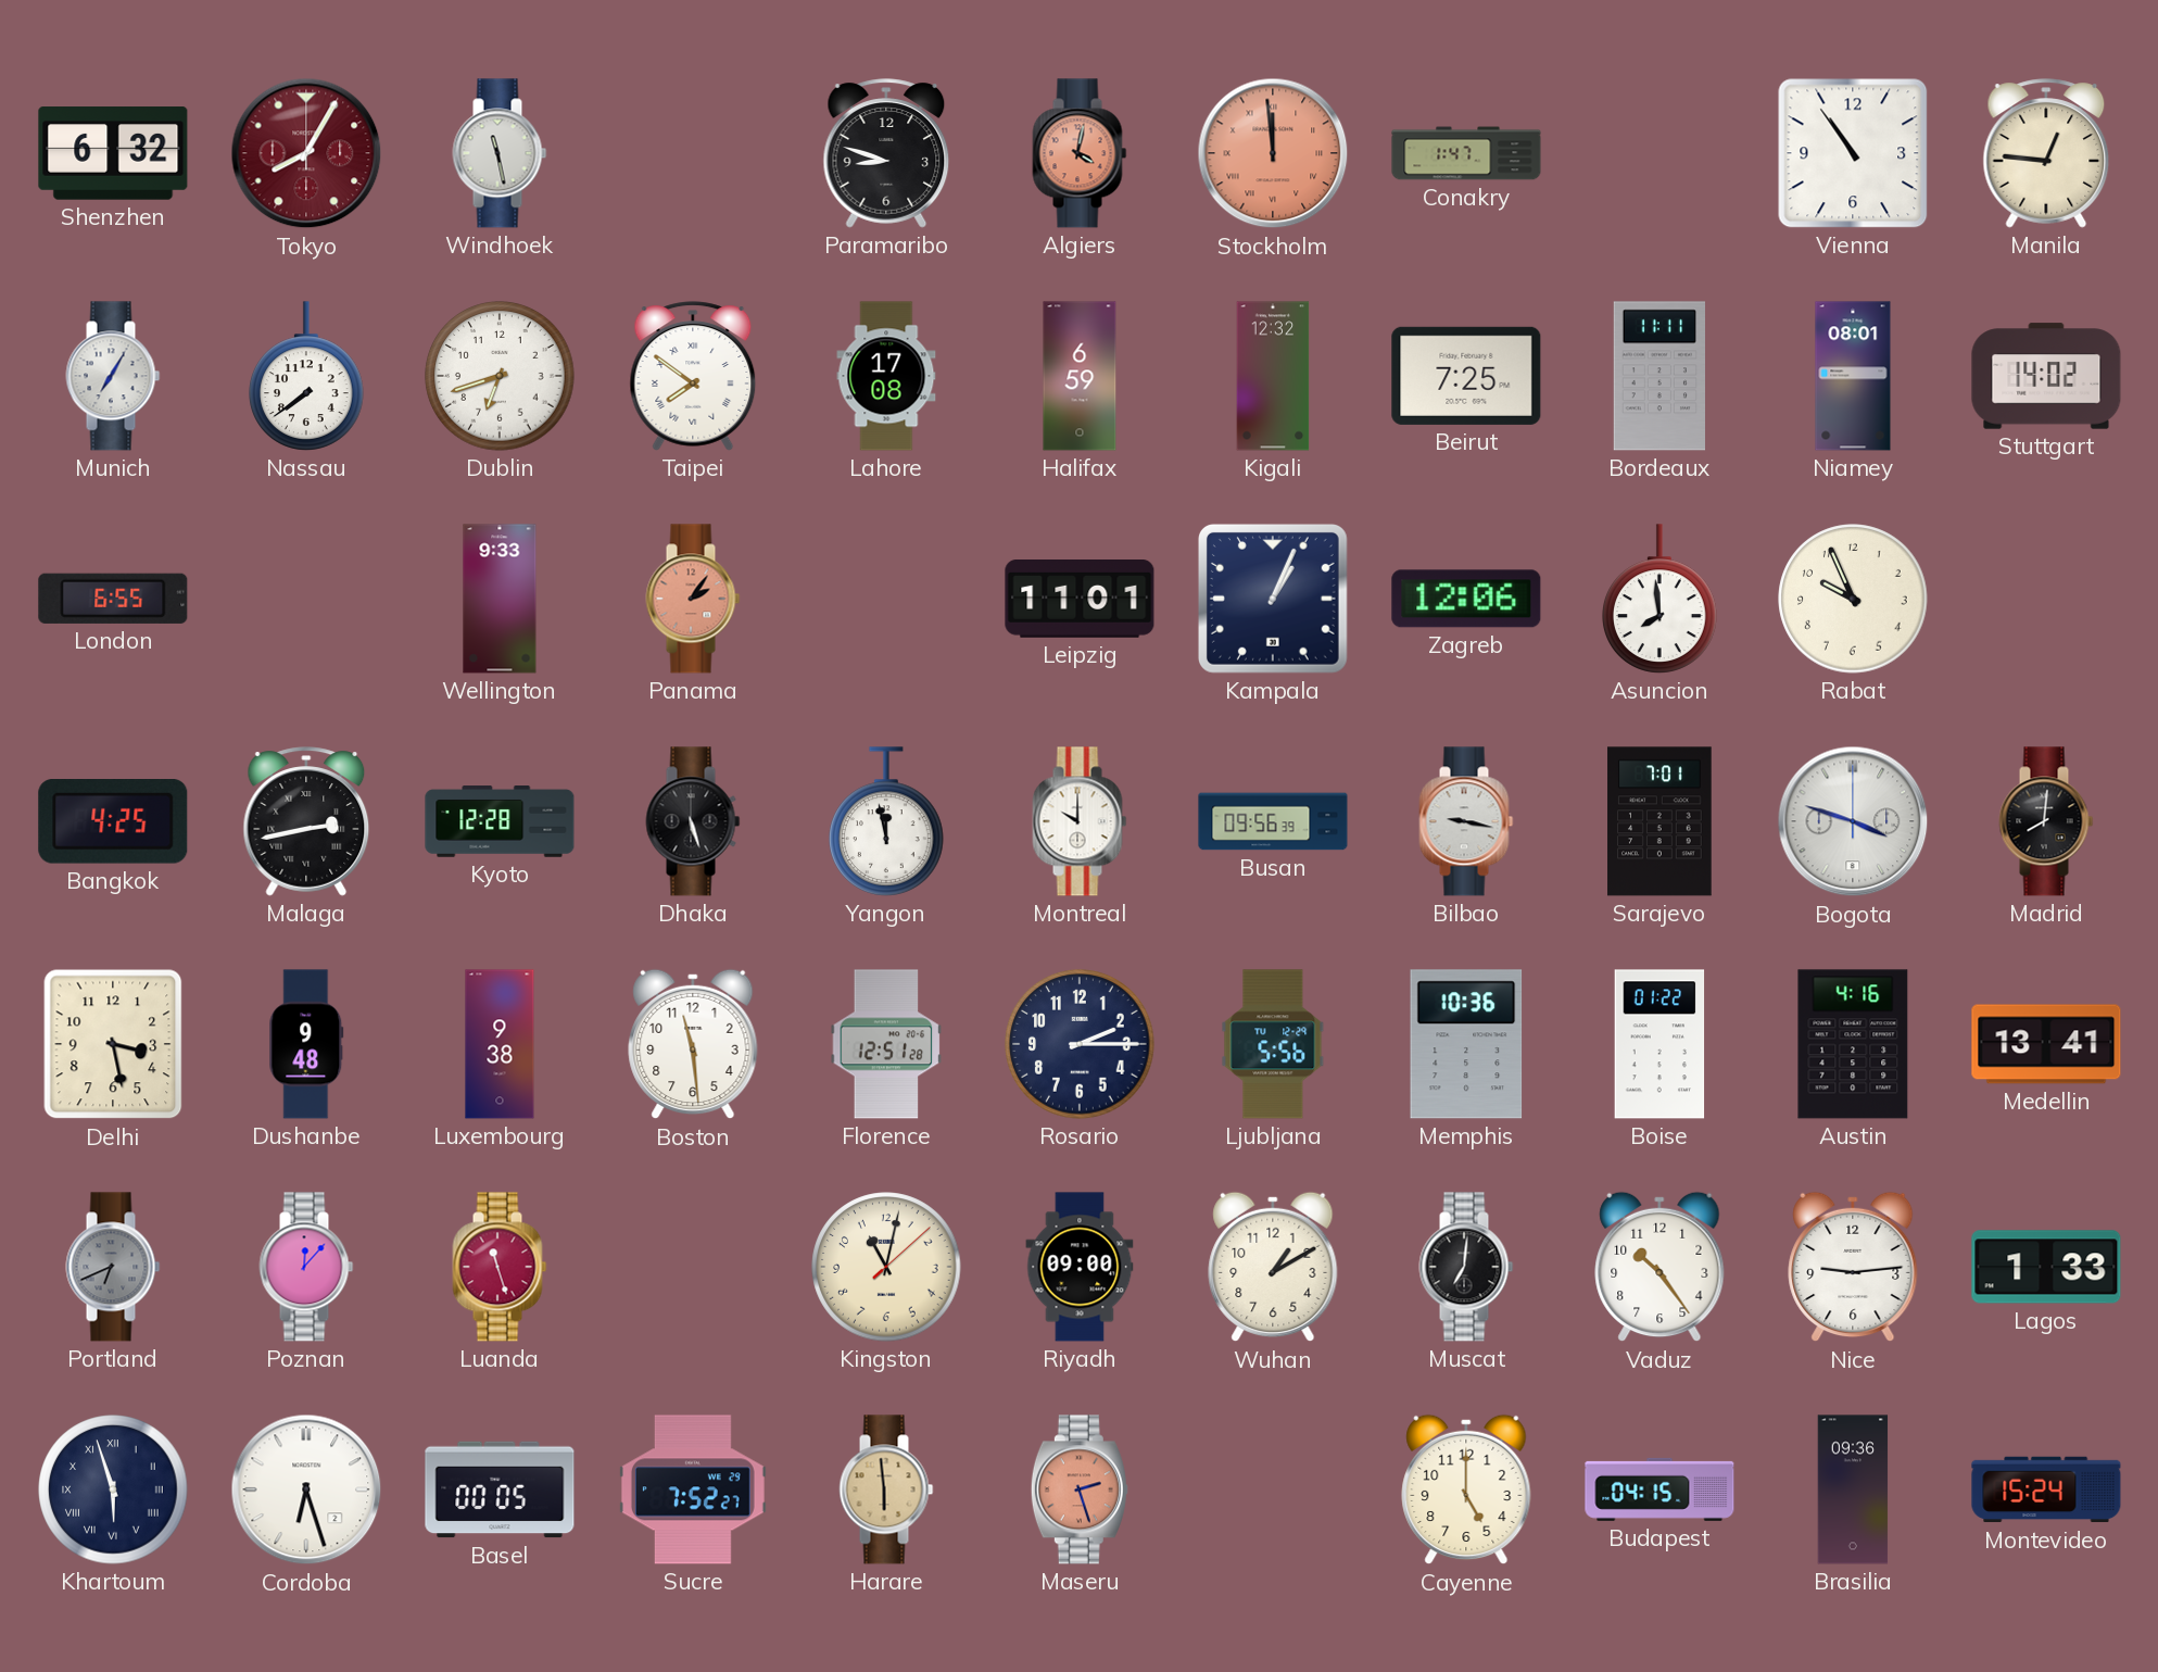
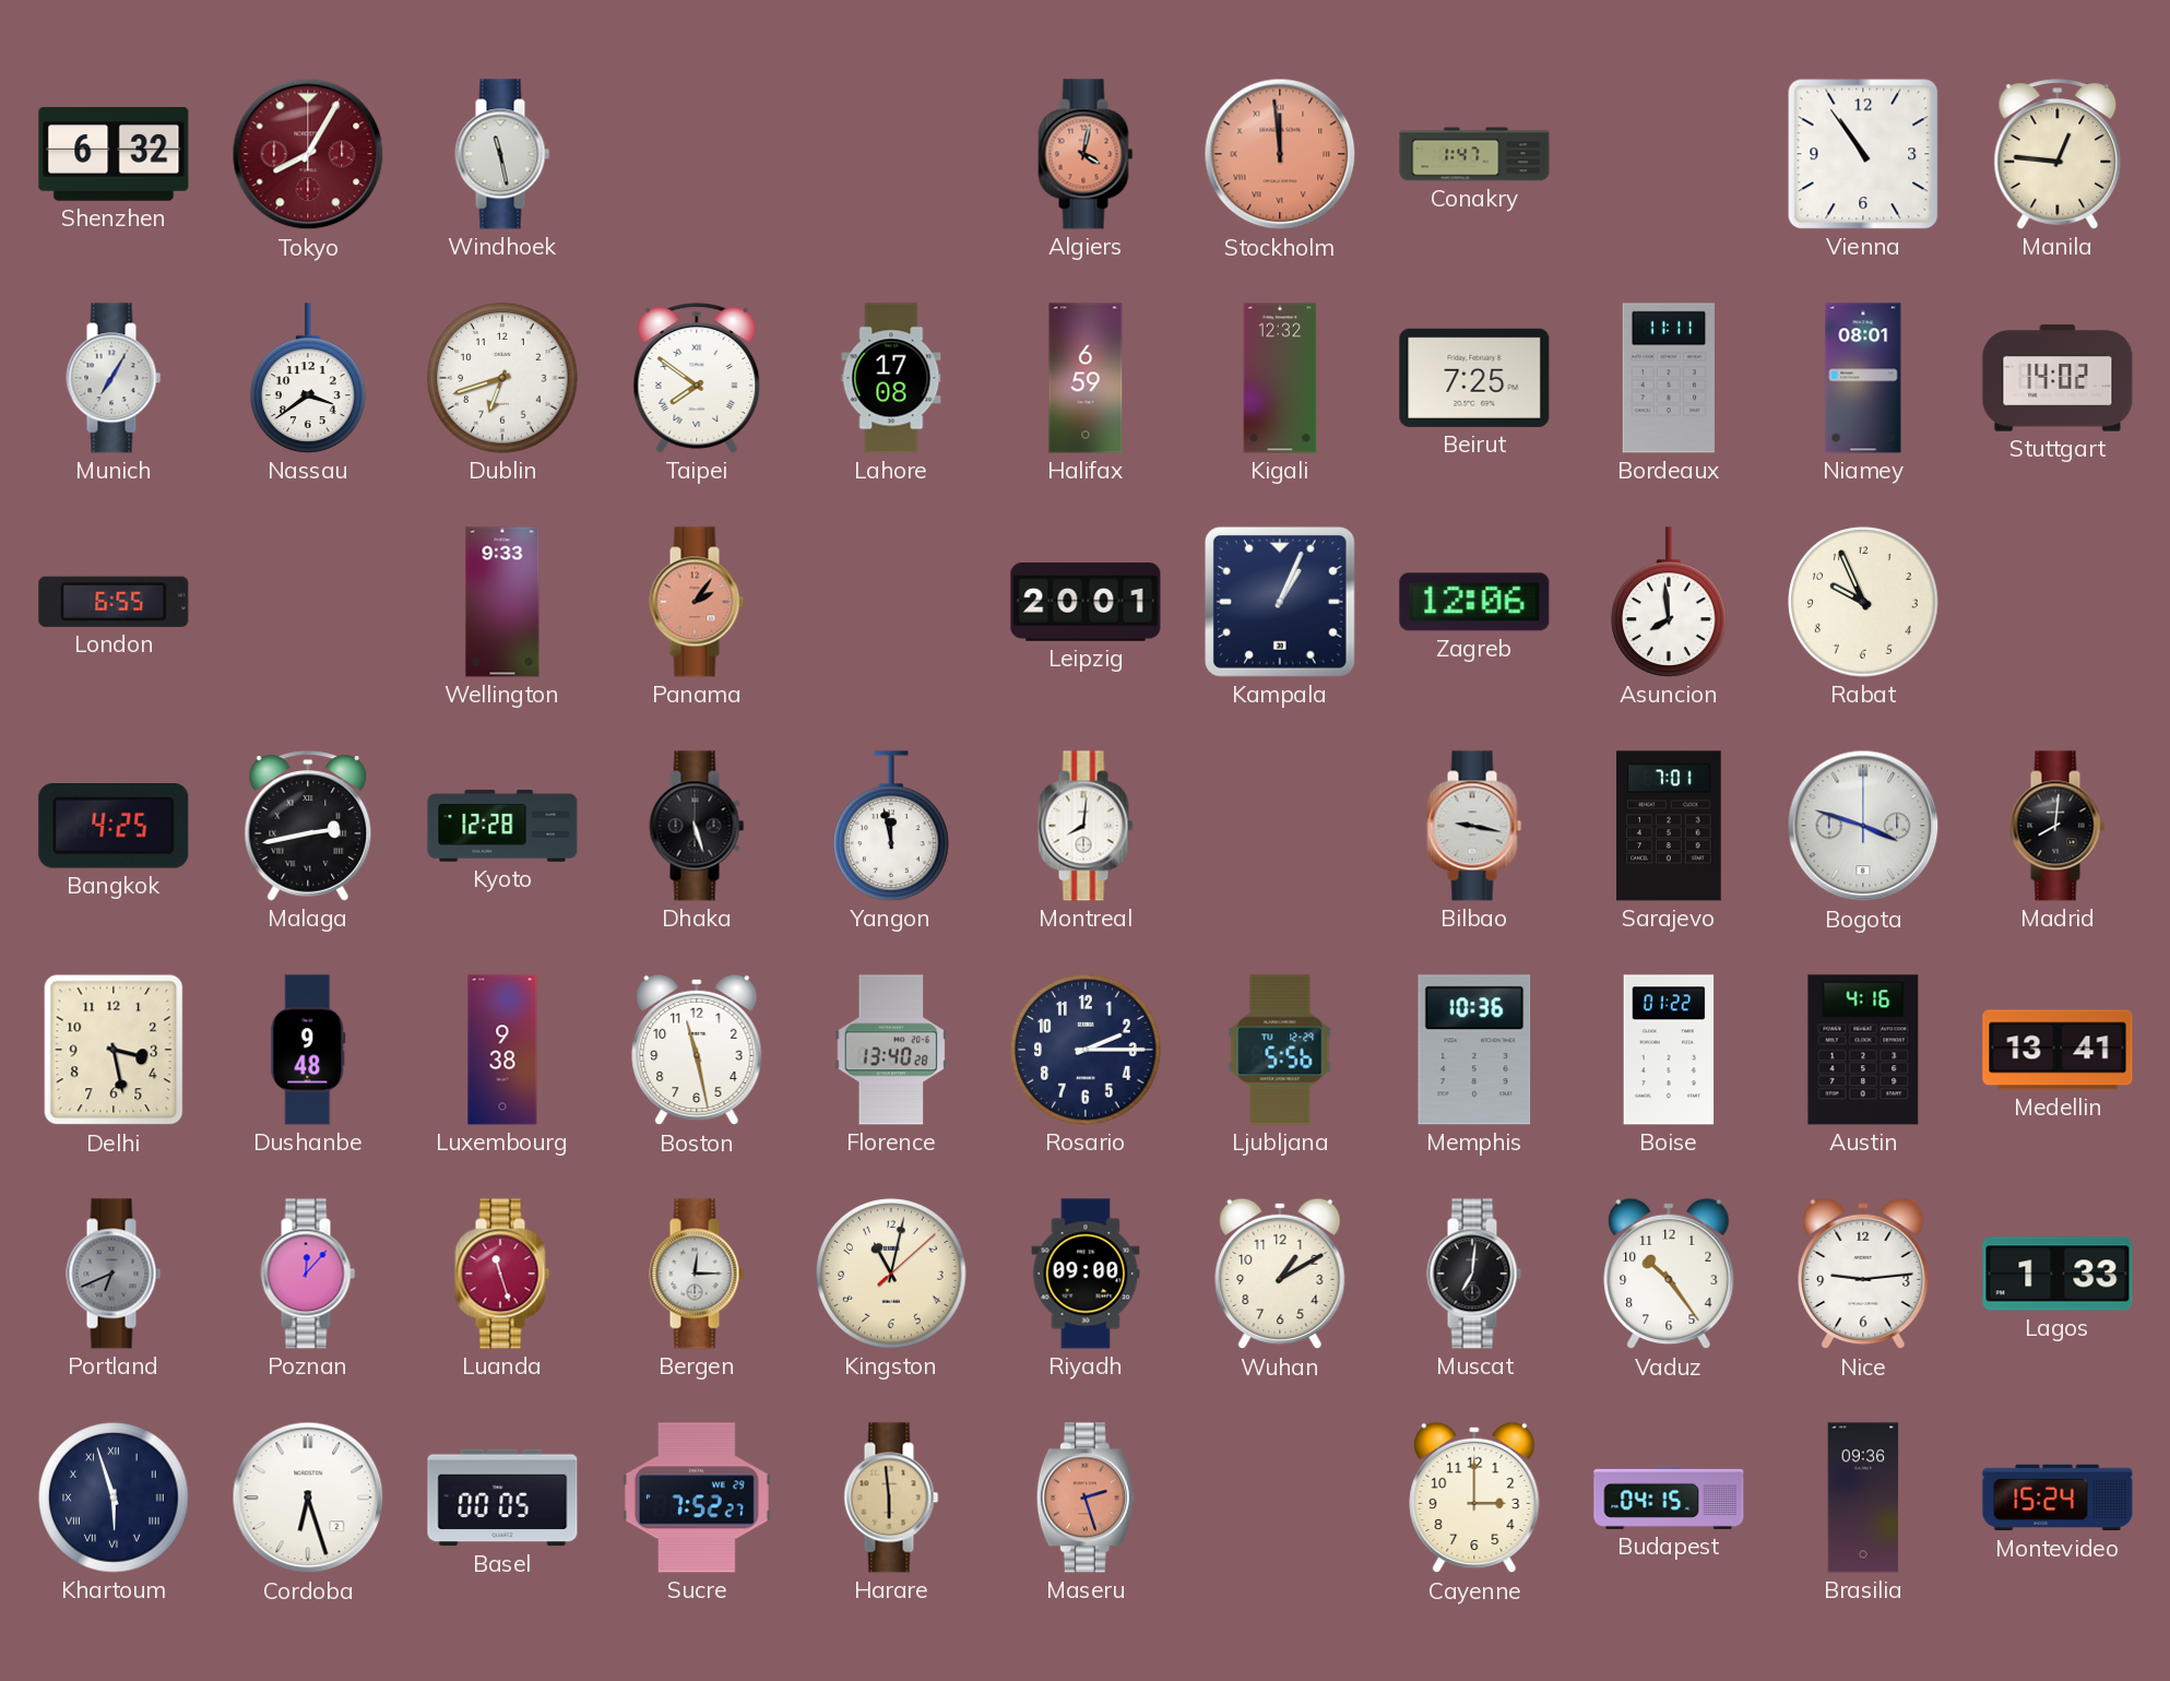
Paramaribo: 8:48 -> none (886, 153)
Nassau: 7:39 -> 3:39 (308, 378)
Leipzig: 11:01 -> 20:01 (1086, 603)
Montreal: 10:00 -> 8:01 (1086, 826)
Busan: 09:56 -> none (1273, 821)
Boston: 11:29 -> 11:28 (697, 1050)
Florence: 12:51 -> 13:40 (891, 1050)
Bergen: none -> 12:15 (697, 1274)
Cayenne: 5:00 -> 3:00 (1474, 1497)
